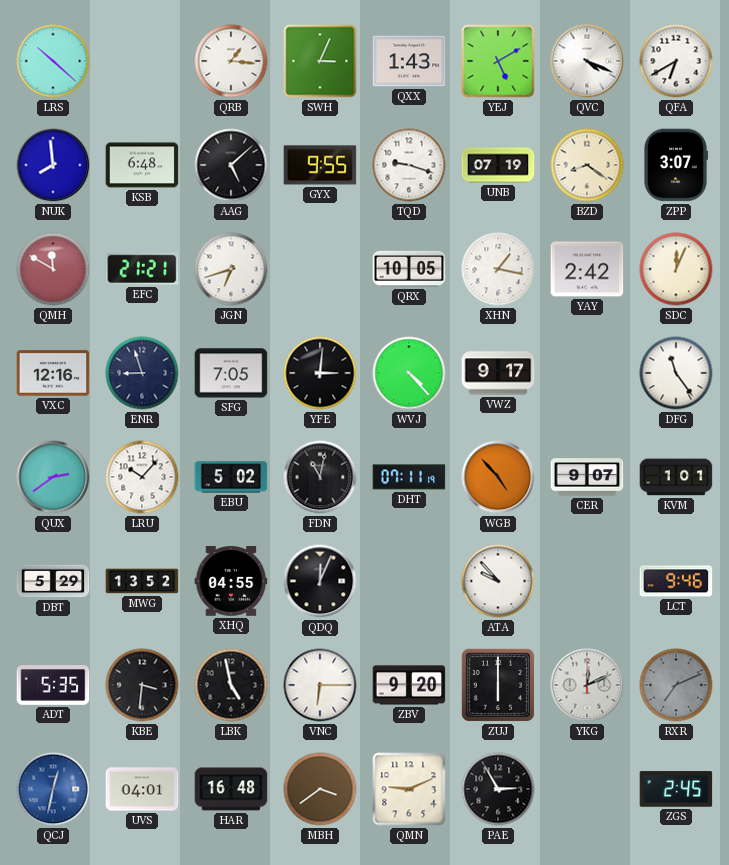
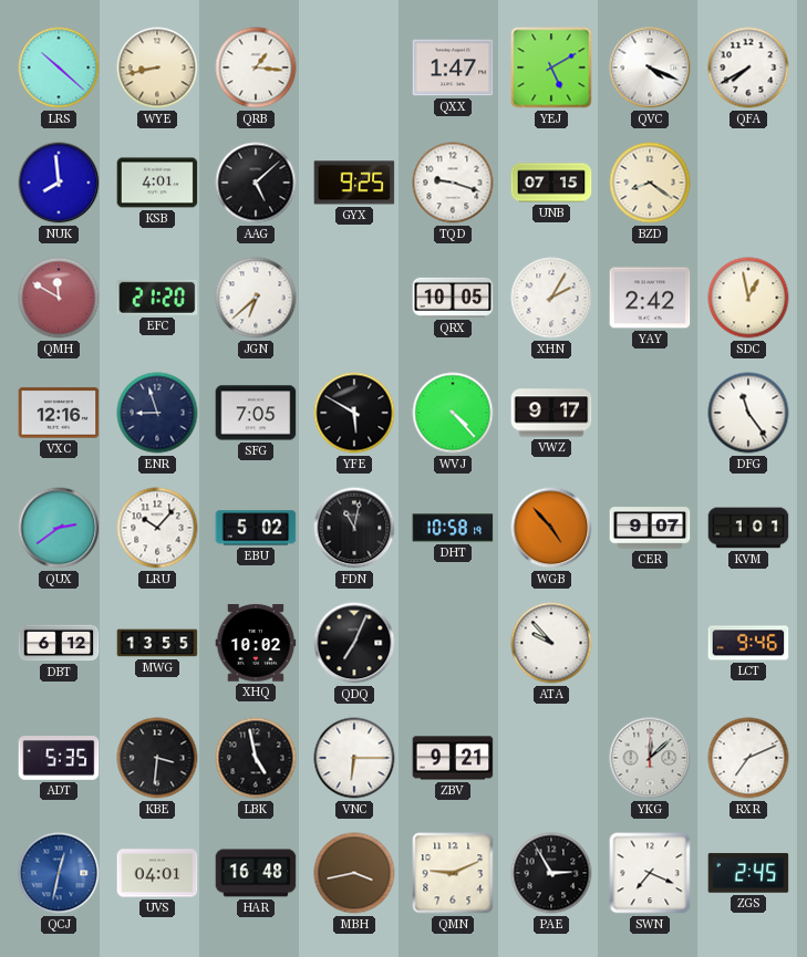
WYE: none -> 8:43 (157, 67)
SWH: 3:04 -> none (320, 61)
QXX: 1:43 -> 1:47 (453, 67)
QFA: 6:40 -> 7:40 (748, 67)
KSB: 6:48 -> 4:01 (157, 183)
GYX: 9:55 -> 9:25 (354, 183)
UNB: 07:19 -> 07:15 (551, 183)
ZPP: 3:07 -> none (675, 165)
EFC: 21:21 -> 21:20 (157, 298)
JGN: 6:42 -> 6:38 (256, 298)
XHN: 1:17 -> 2:05 (551, 298)
SDC: 12:04 -> 12:58 (748, 298)
YFE: 3:01 -> 5:50 (354, 413)
DHT: 07:11 -> 10:58 (453, 528)
DBT: 5:29 -> 6:12 (59, 643)
MWG: 13:52 -> 13:55 (157, 643)
XHQ: 04:55 -> 10:02 (256, 643)
QDQ: 12:04 -> 7:04 (354, 643)
ZBV: 9:20 -> 9:21 (453, 758)
ZUJ: 6:00 -> none (498, 685)
YKG: 12:11 -> 12:08 (650, 758)
RXR dial: grey -> white (748, 758)
MBH: 3:39 -> 3:43 (354, 873)
SWN: none -> 7:19 (650, 873)
